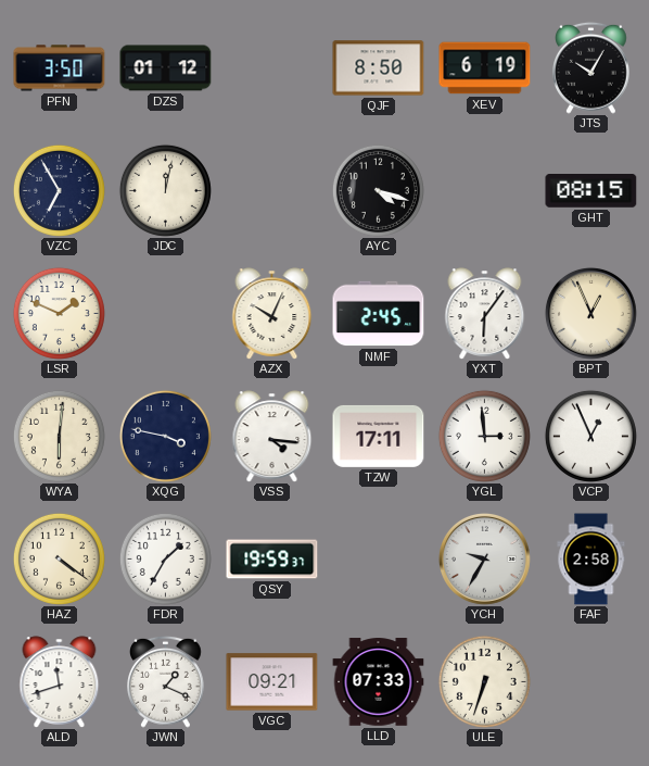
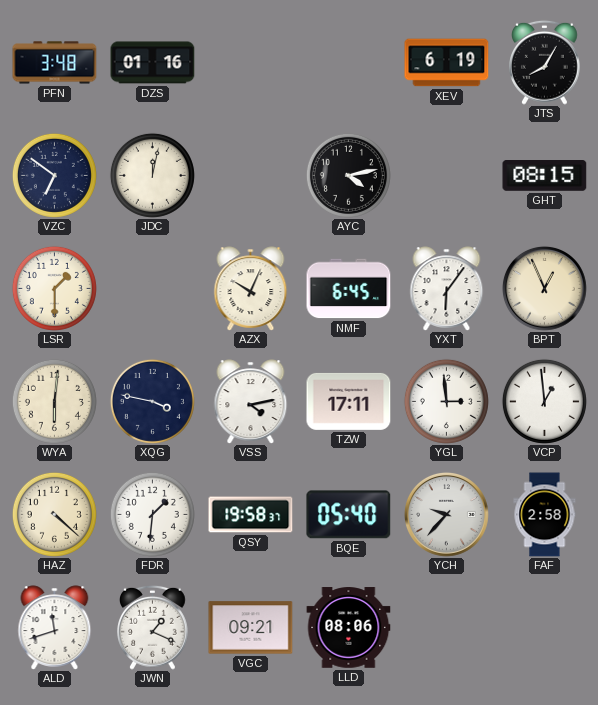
PFN: 3:50 -> 3:48 (55, 63)
DZS: 01:12 -> 01:16 (153, 63)
QJF: 8:50 -> none (379, 68)
JTS: 10:05 -> 8:05 (545, 62)
VZC: 6:55 -> 6:51 (54, 175)
AYC: 4:18 -> 4:13 (348, 175)
LSR: 1:49 -> 1:30 (54, 288)
NMF: 2:45 -> 6:45 (349, 289)
VSS: 4:16 -> 4:13 (251, 402)
VCP: 12:56 -> 12:59 (544, 401)
HAZ: 4:21 -> 4:22 (54, 514)
FDR: 1:35 -> 1:31 (152, 514)
QSY: 19:59 -> 19:58 (251, 515)
BQE: none -> 05:40 (349, 515)
YCH: 9:35 -> 9:37 (446, 514)
LLD: 07:33 -> 08:06 (349, 628)
ULE: 6:33 -> none (484, 681)
